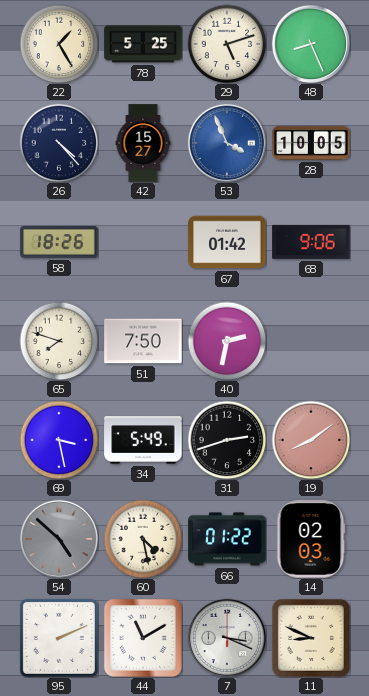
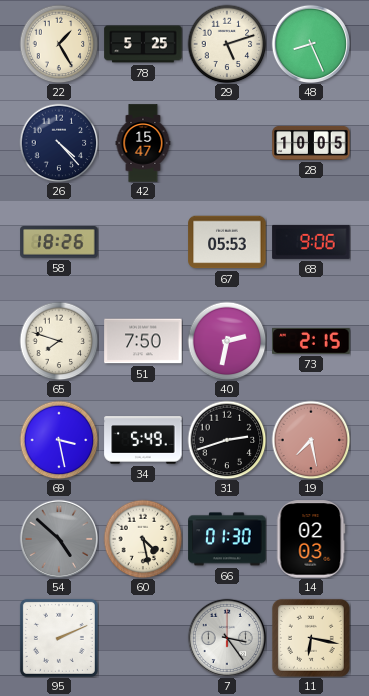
42: 15:27 -> 15:47 (143, 143)
53: 3:56 -> none (226, 142)
67: 01:42 -> 05:53 (227, 242)
73: none -> 2:15 (311, 341)
19: 8:09 -> 7:28 (311, 440)
66: 01:22 -> 01:30 (227, 539)
44: 11:10 -> none (143, 638)
7: 3:19 -> 3:24 (226, 637)
11: 8:49 -> 6:17 (311, 638)
